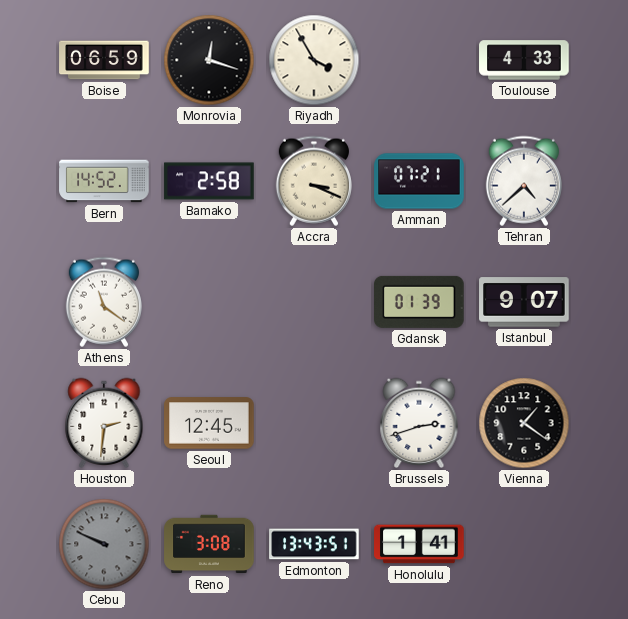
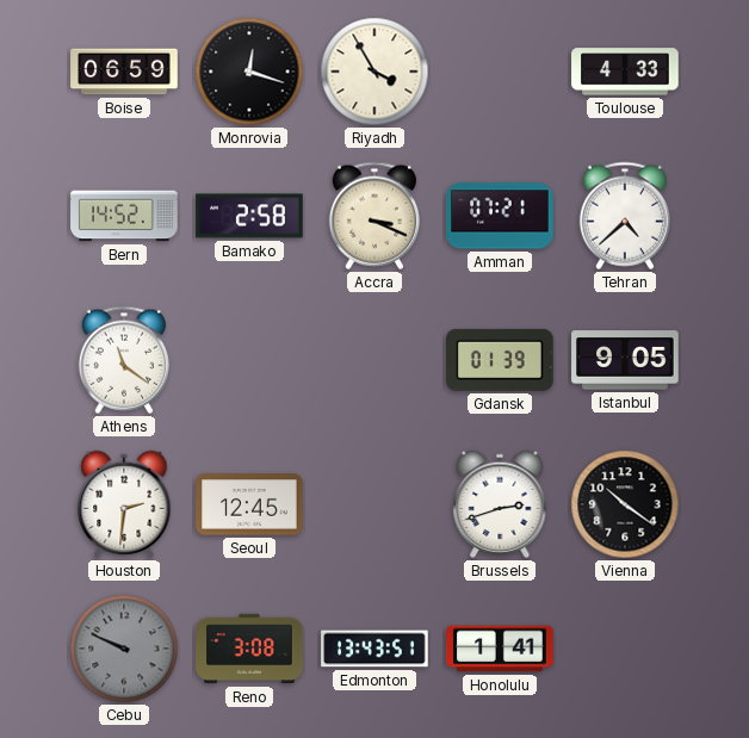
Istanbul: 9:07 -> 9:05 (625, 360)
Vienna: 1:21 -> 10:21 (625, 504)
